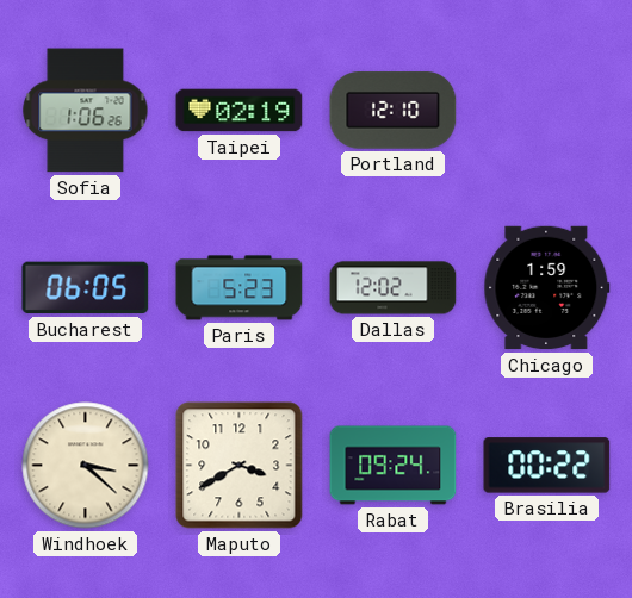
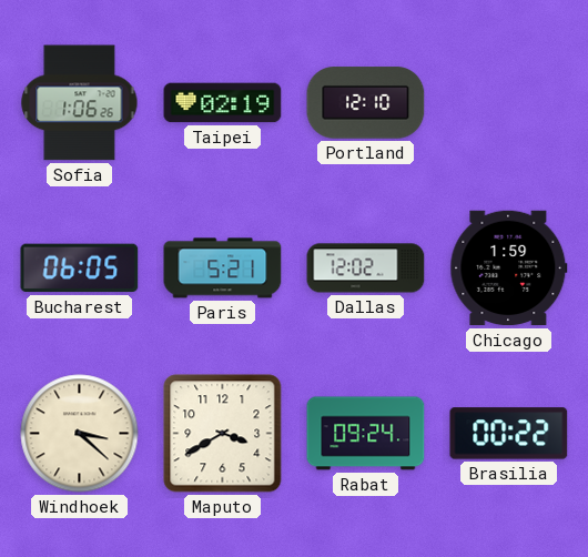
Paris: 5:23 -> 5:21 (223, 269)
